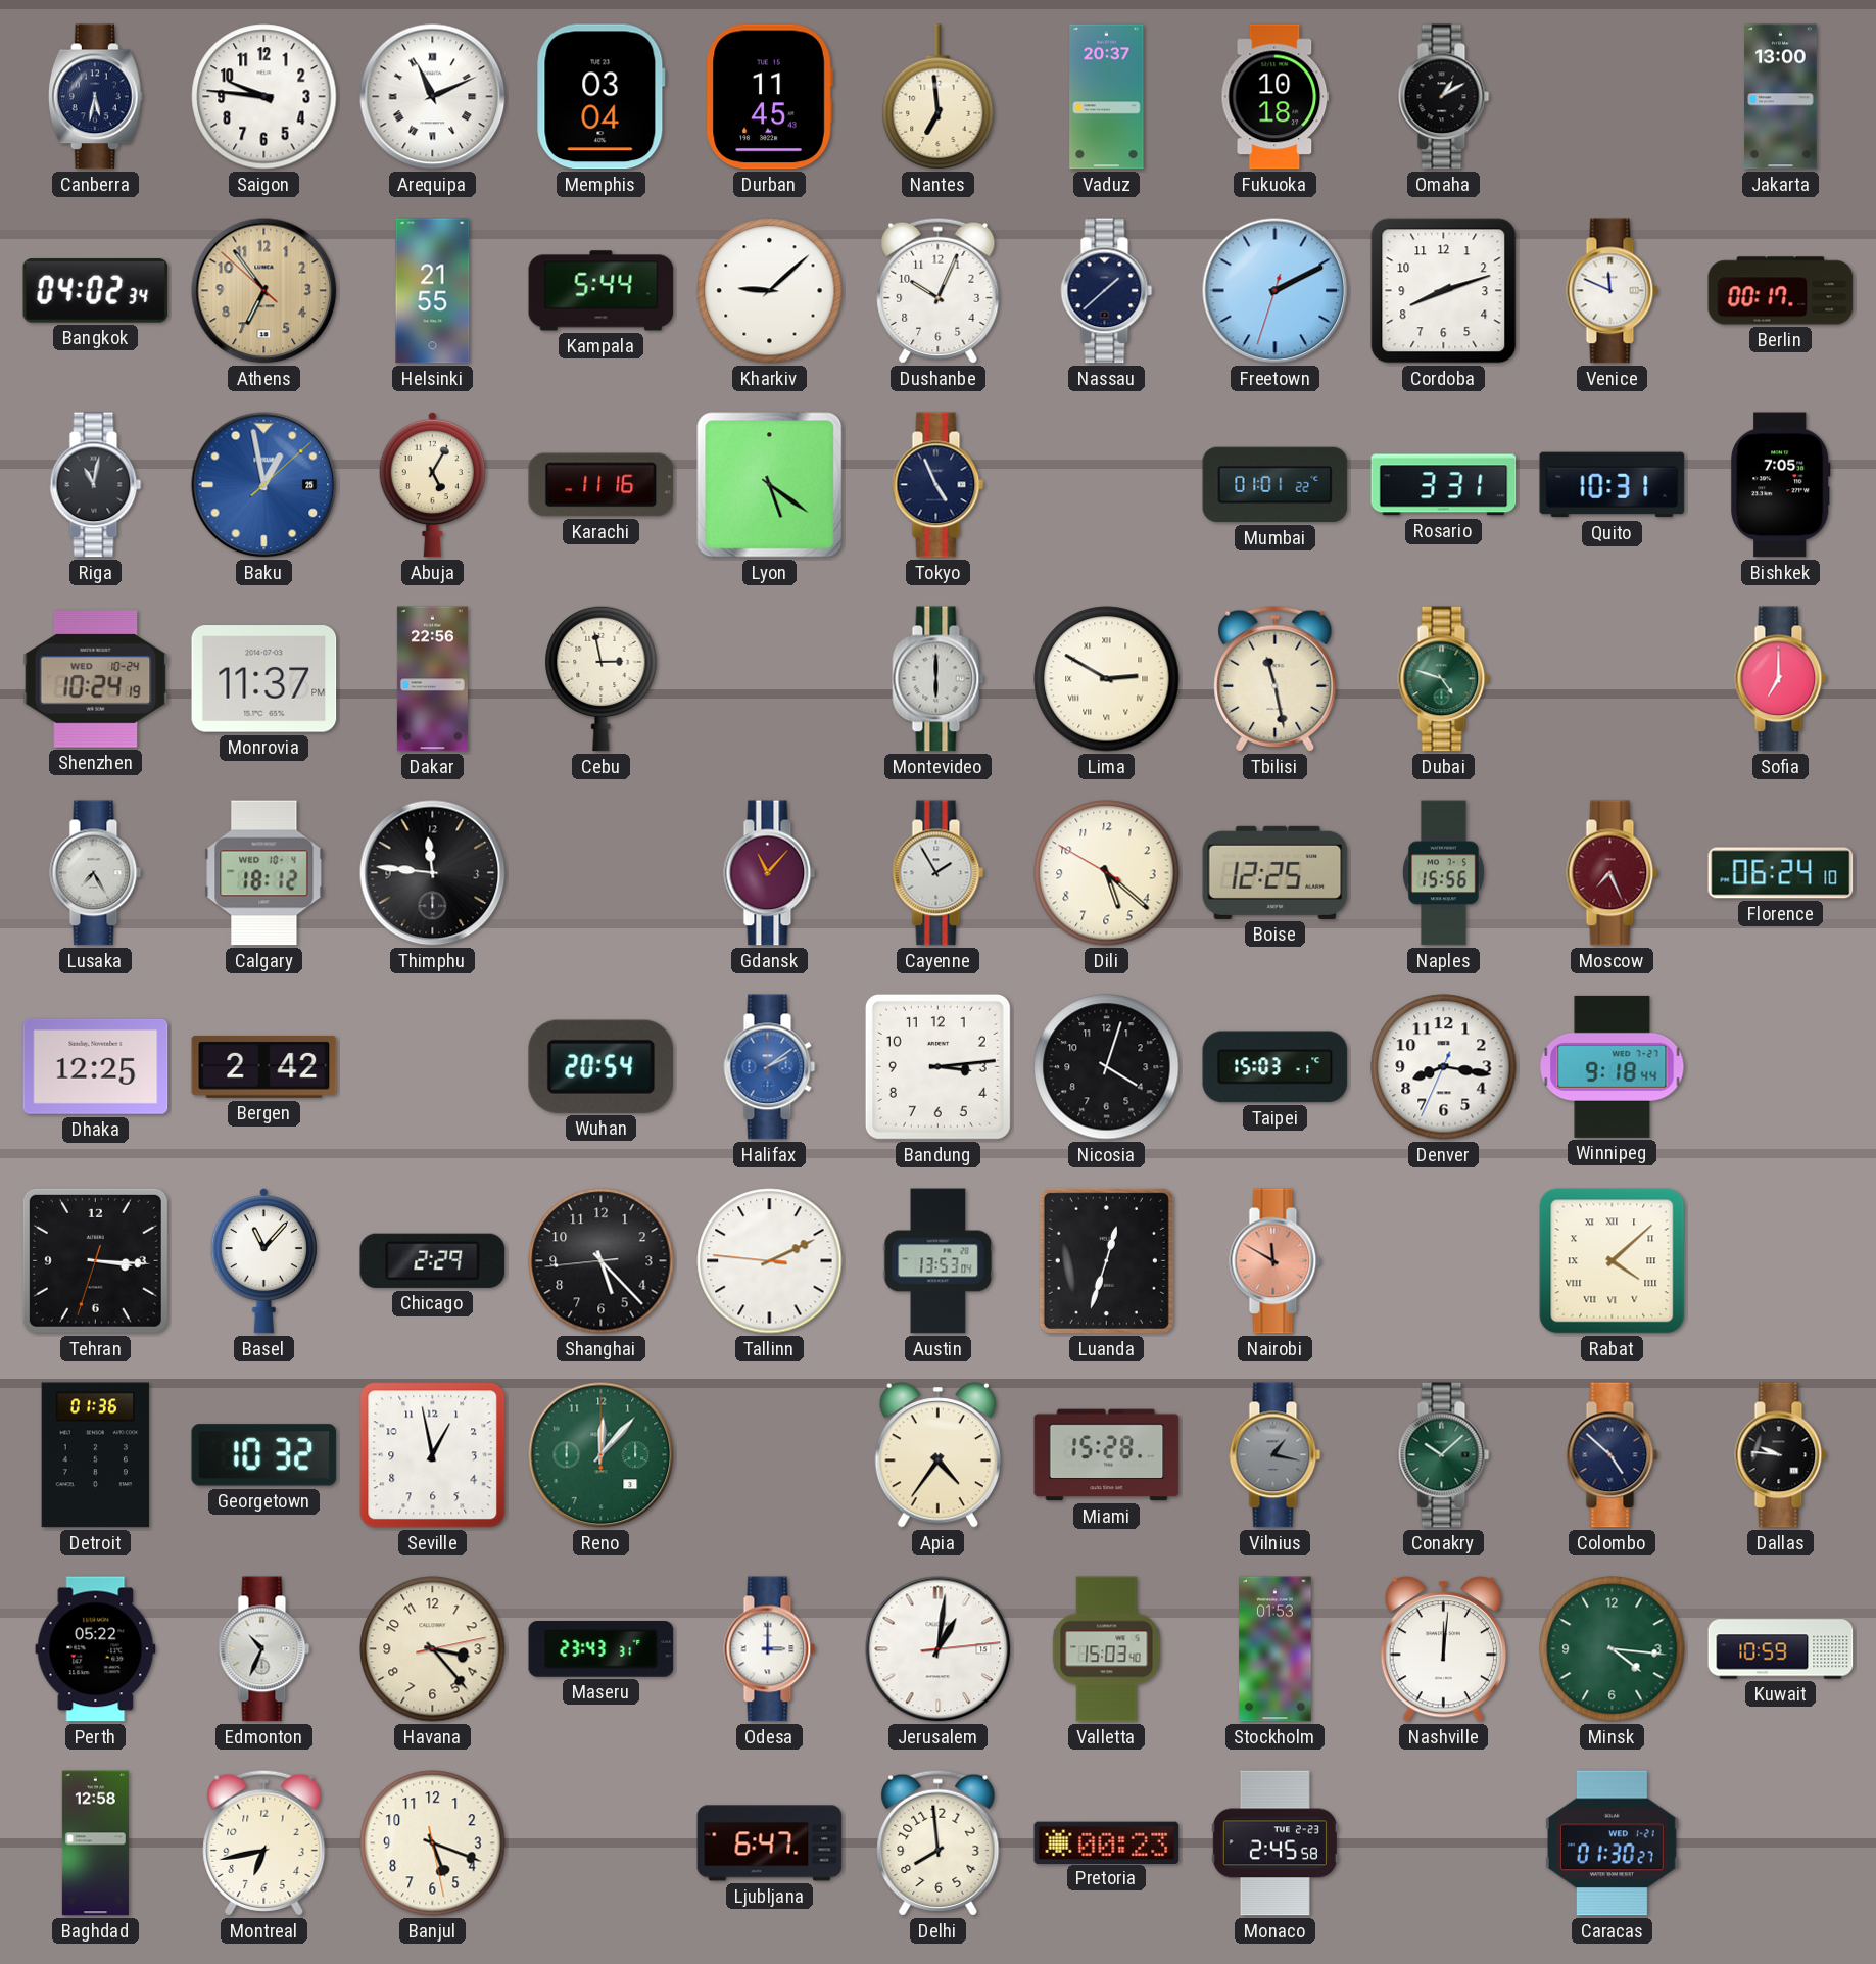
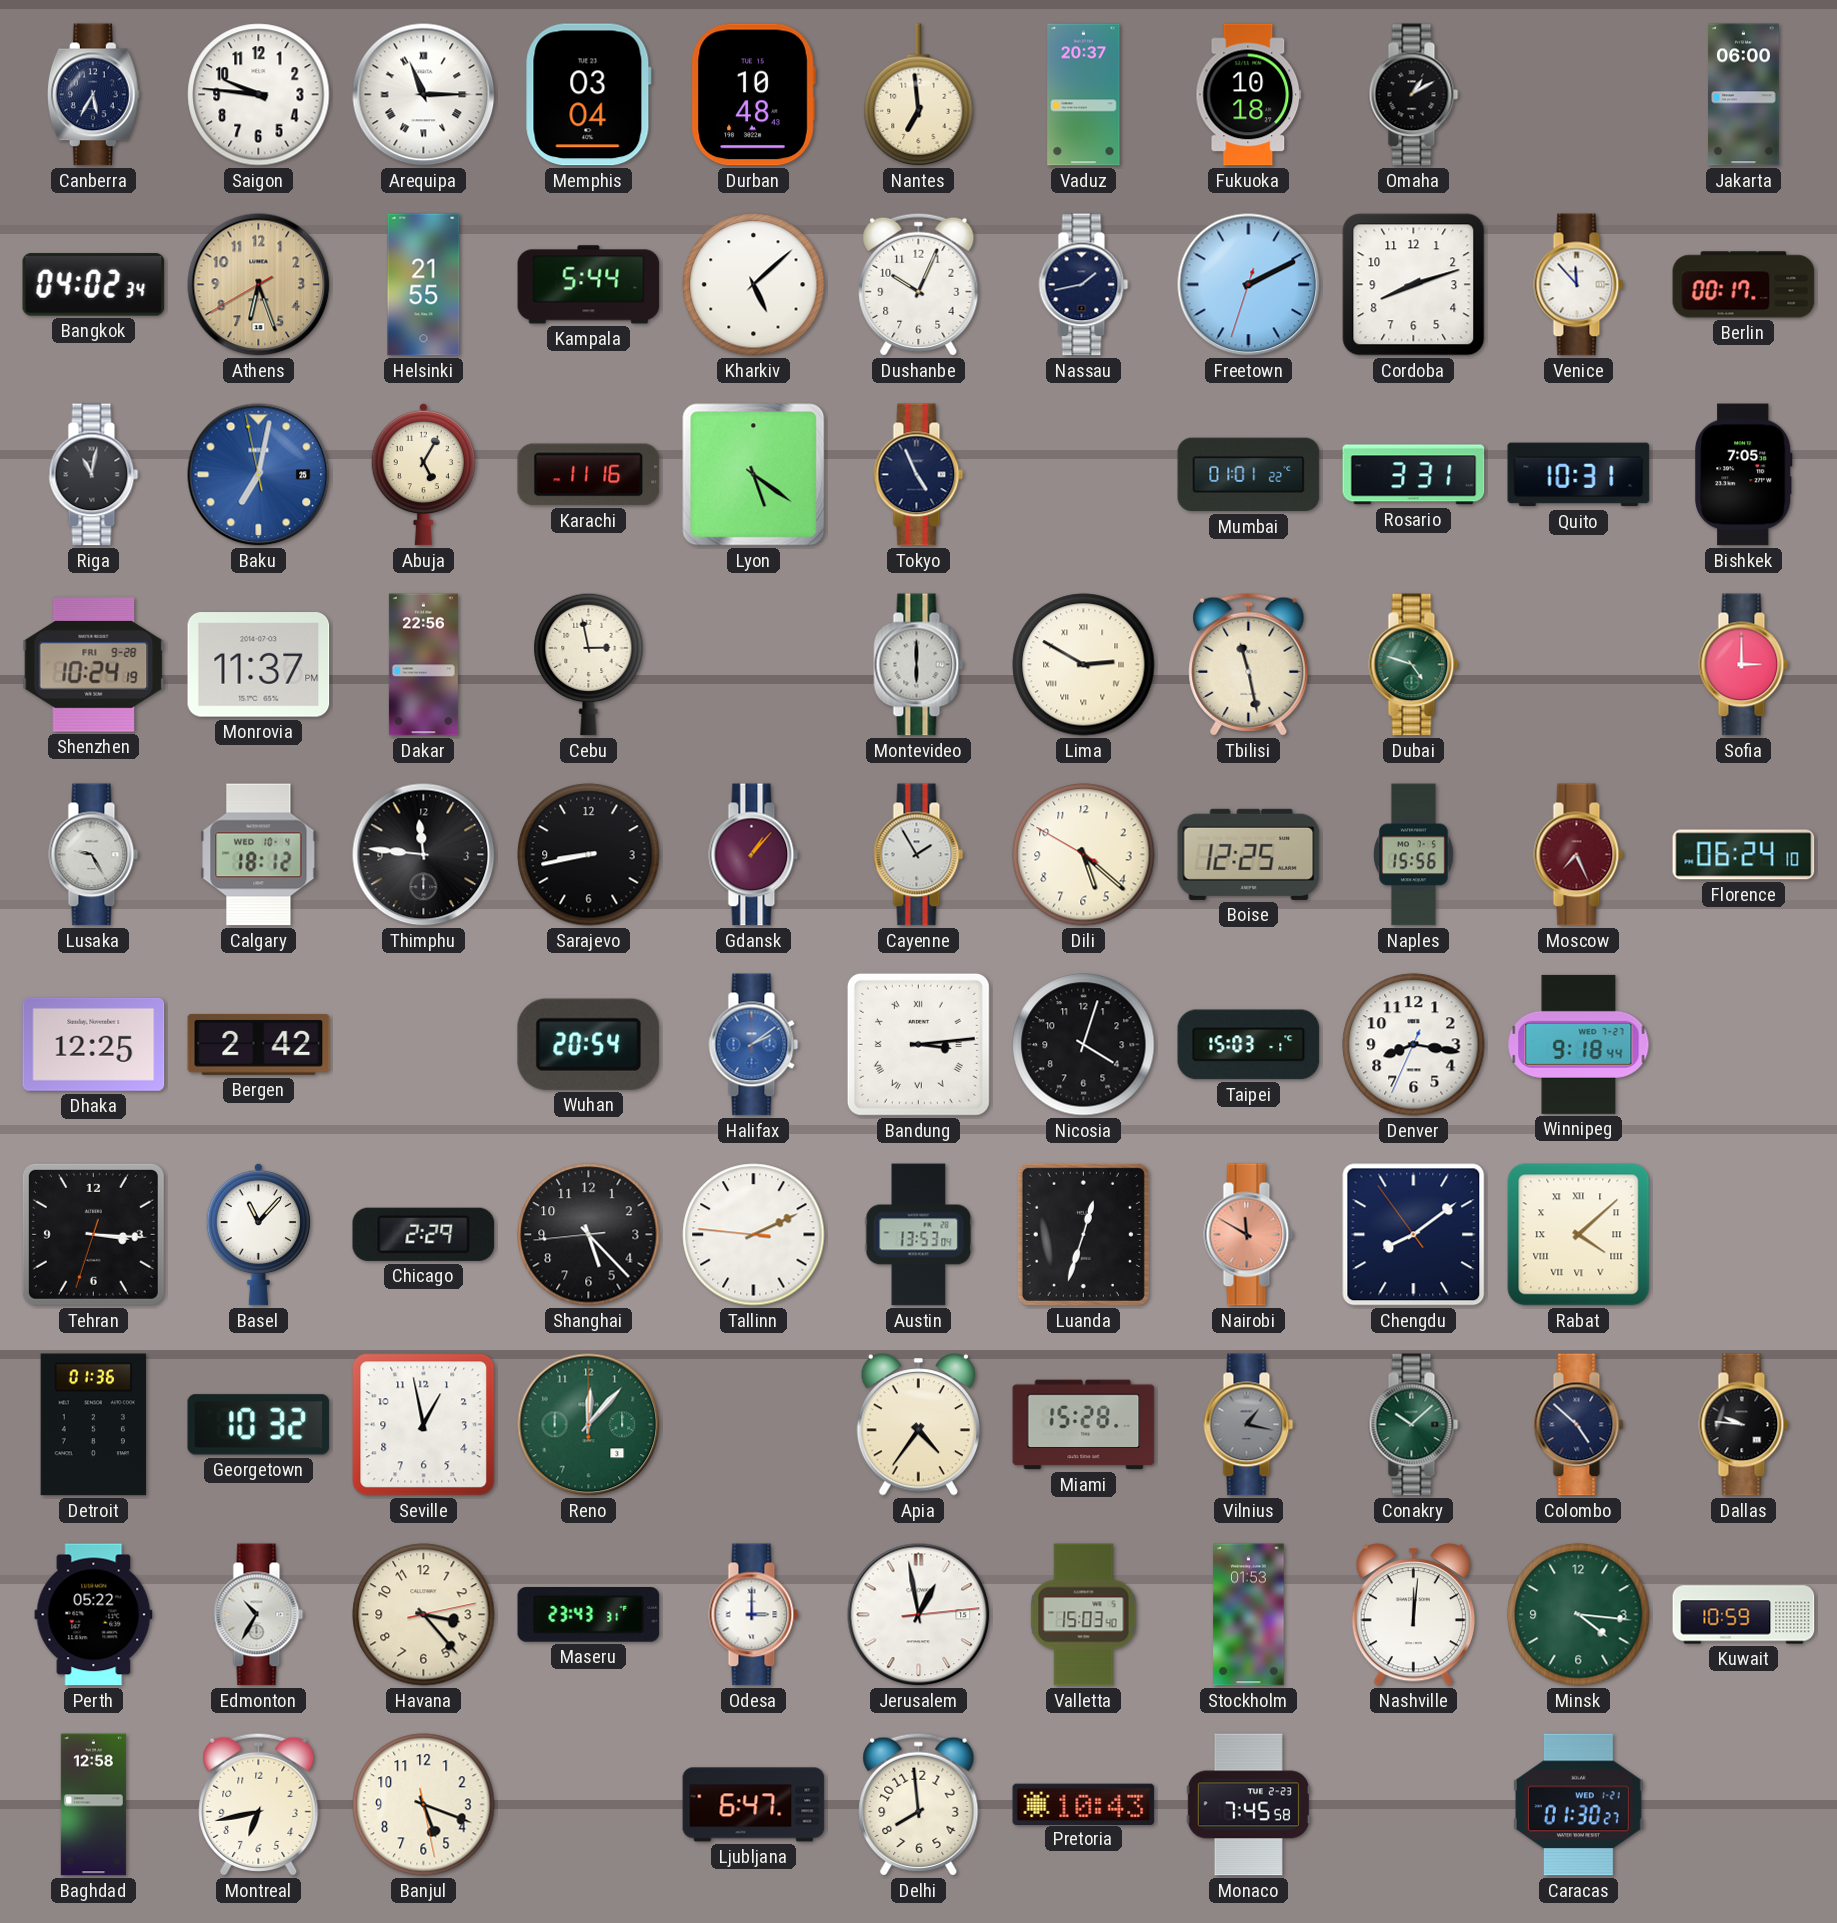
Canberra: 5:32 -> 5:35 (93, 95)
Arequipa: 11:11 -> 11:15 (424, 95)
Durban: 11:45 -> 10:48 (753, 95)
Jakarta: 13:00 -> 06:00 (1744, 95)
Athens: 6:53 -> 6:26 (259, 285)
Kharkiv: 9:08 -> 5:08 (754, 285)
Nassau: 1:38 -> 1:43 (1084, 285)
Venice: 11:49 -> 11:53 (1579, 285)
Baku: 12:58 -> 7:01 (259, 475)
Shenzhen date: WED 10-24 -> FRI 9-28 (94, 665)
Sofia: 7:00 -> 3:00 (1744, 665)
Lusaka: 7:25 -> 9:25 (94, 855)
Sarajevo: none -> 8:43 (589, 855)
Gdansk: 11:07 -> 1:07 (754, 855)
Bandung numerals: Arabic -> Roman (918, 1044)
Chengdu: none -> 8:08 (1414, 1235)
Edmonton: 10:34 -> 10:35 (259, 1615)
Jerusalem: 1:01 -> 12:58 (919, 1615)
Pretoria: 00:23 -> 10:43 (1084, 1804)
Monaco: 2:45 -> 7:45 (1248, 1805)
